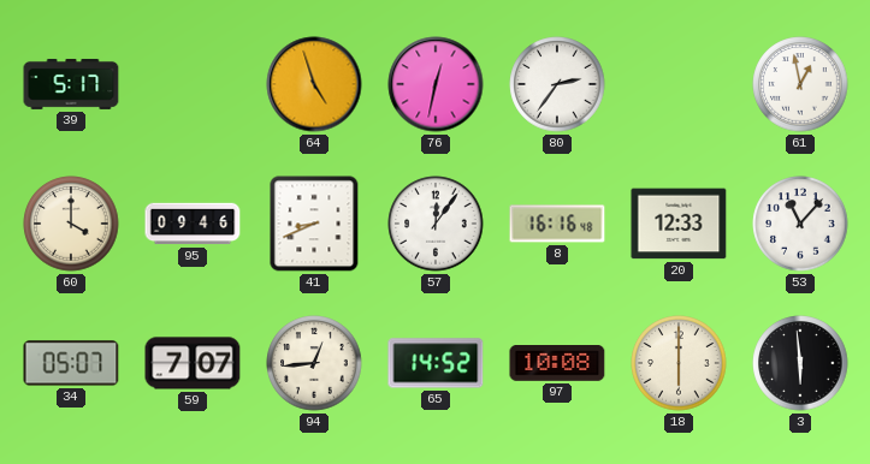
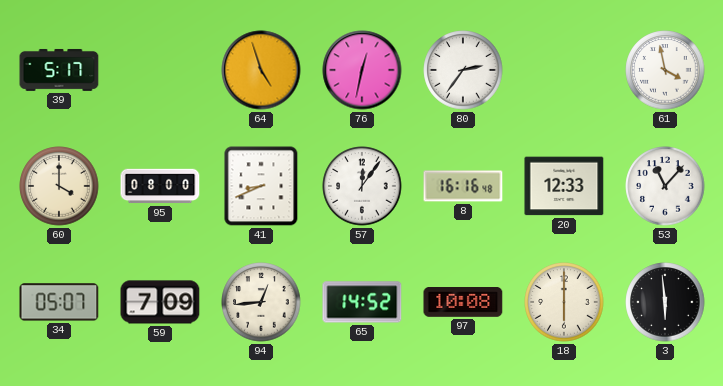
61: 12:58 -> 3:58 (665, 70)
95: 09:46 -> 08:00 (160, 186)
59: 7:07 -> 7:09 (160, 302)
